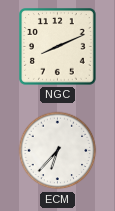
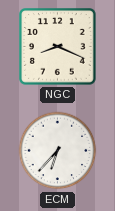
NGC: 8:11 -> 8:19 (58, 47)
